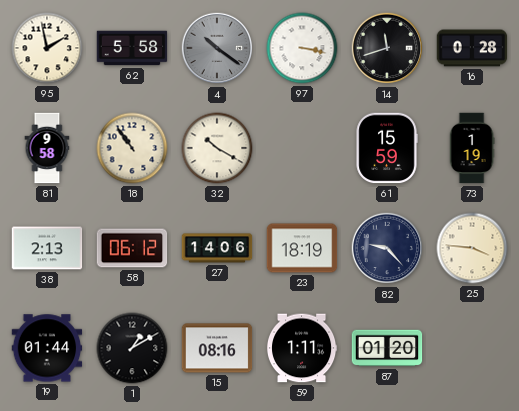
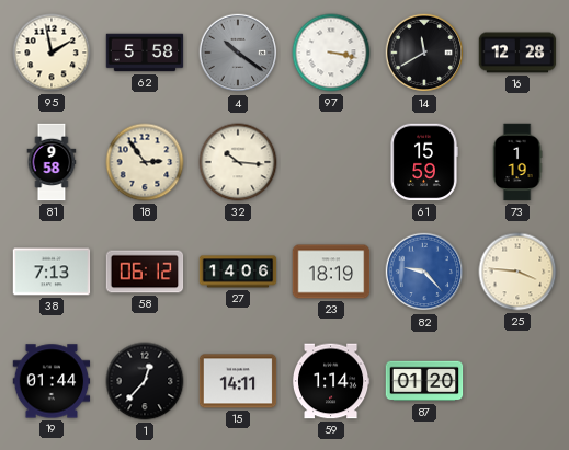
14: 11:42 -> 11:40 (424, 53)
16: 0:28 -> 12:28 (517, 53)
18: 10:54 -> 2:54 (145, 162)
32: 10:20 -> 10:16 (238, 162)
38: 2:13 -> 7:13 (52, 272)
82 dial: navy -> blue (424, 272)
1: 1:10 -> 12:37 (145, 381)
15: 08:16 -> 14:11 (238, 381)
59: 1:11 -> 1:14 (331, 381)
